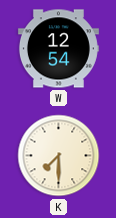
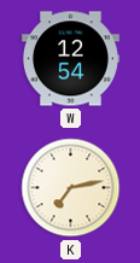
K: 7:30 -> 7:13 (71, 188)
